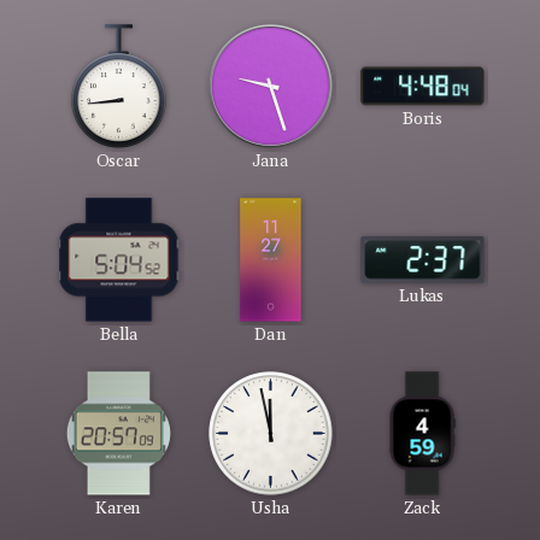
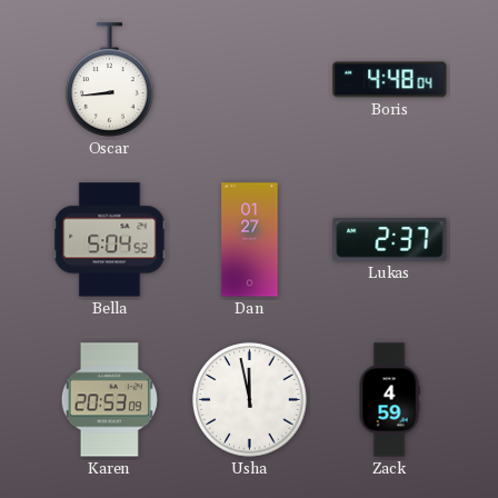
Jana: 9:27 -> none (270, 86)
Dan: 11:27 -> 01:27 (250, 240)
Karen: 20:57 -> 20:53 (109, 400)
